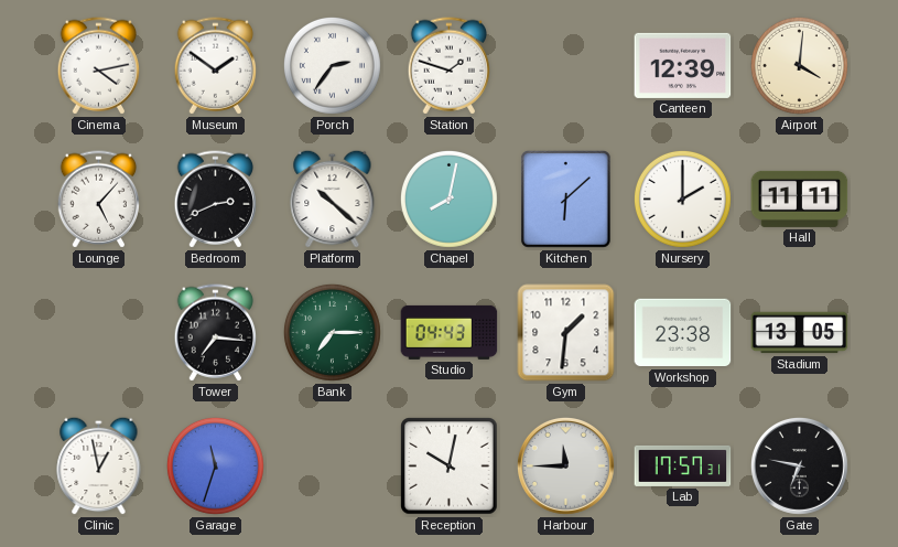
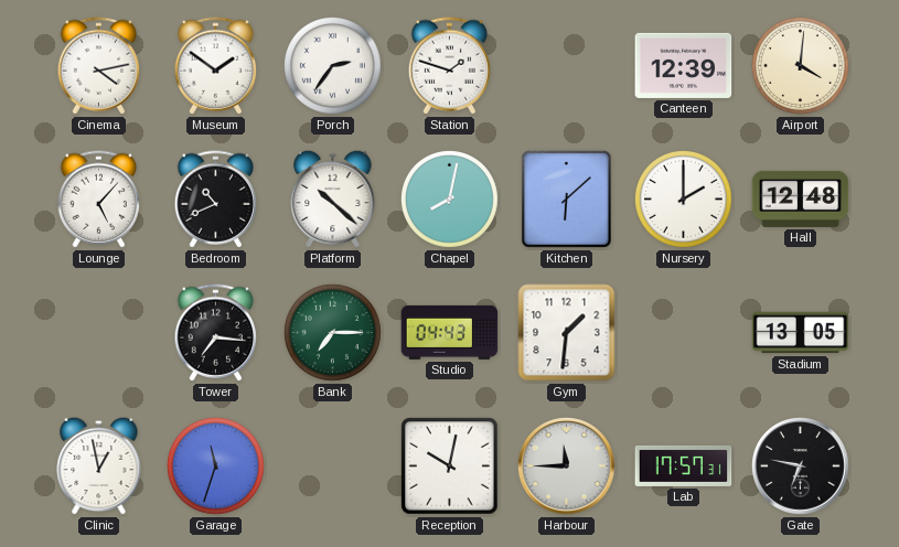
Bedroom: 2:41 -> 10:41 (216, 200)
Hall: 11:11 -> 12:48 (801, 199)
Workshop: 23:38 -> none (683, 333)
